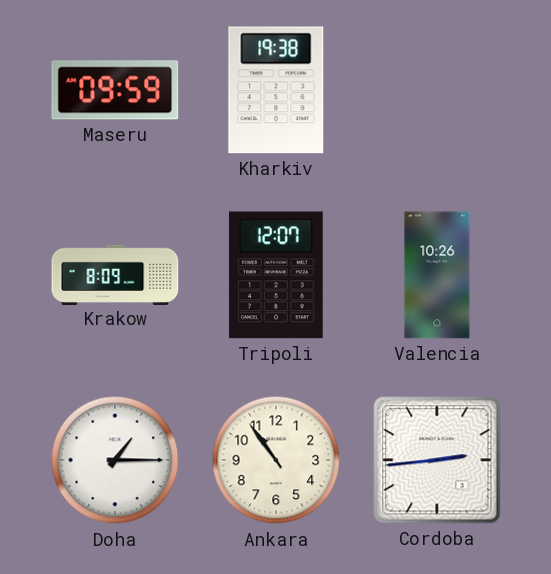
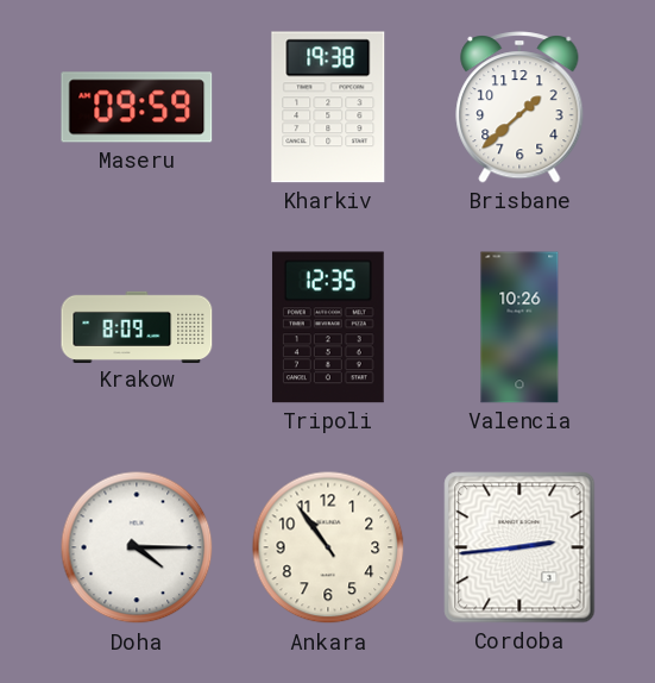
Brisbane: none -> 1:38 (519, 107)
Tripoli: 12:07 -> 12:35 (328, 327)
Doha: 1:15 -> 4:15 (137, 547)
